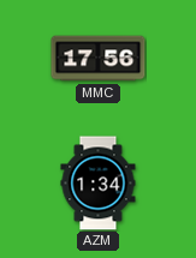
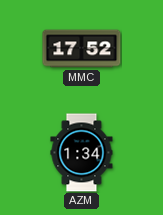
MMC: 17:56 -> 17:52 (82, 49)
